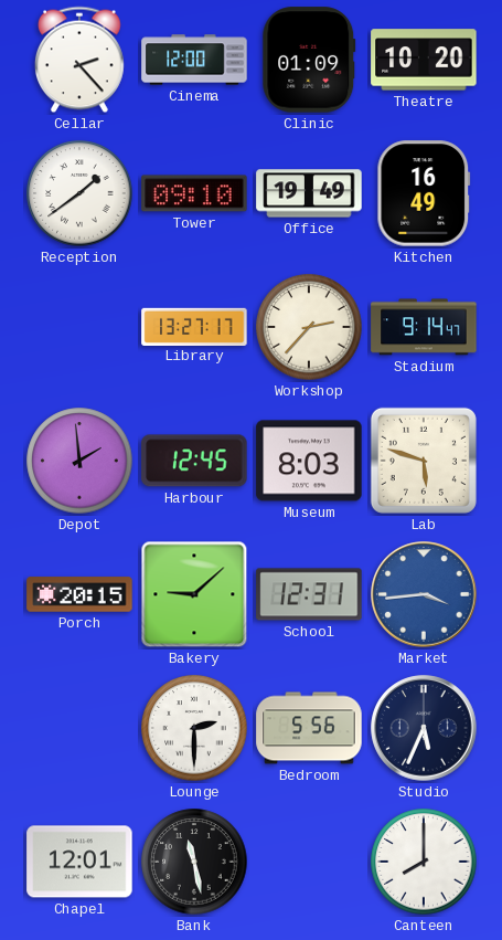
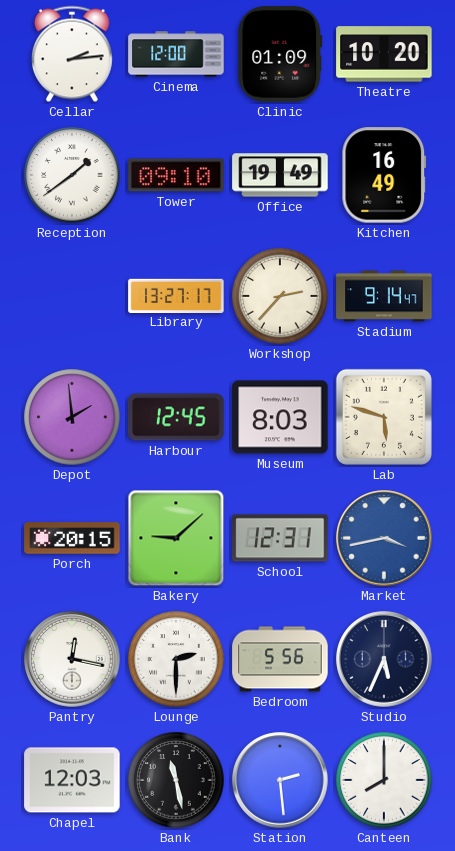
Cellar: 2:23 -> 2:14 (72, 54)
Market: 3:44 -> 3:43 (384, 538)
Pantry: none -> 12:17 (72, 659)
Chapel: 12:01 -> 12:03 (72, 780)
Station: none -> 2:29 (280, 780)
